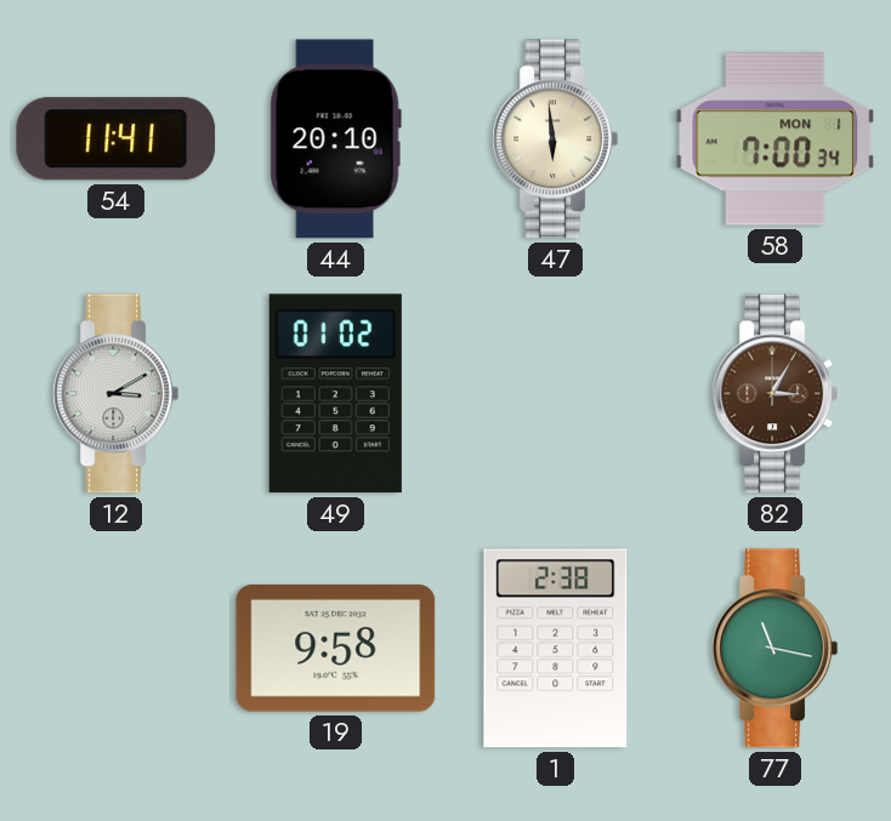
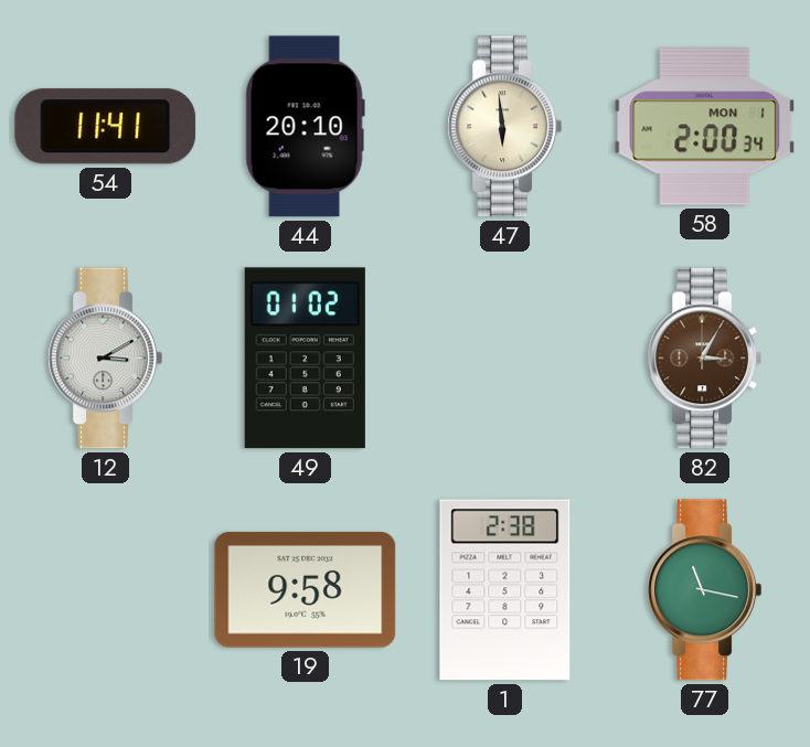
58: 7:00 -> 2:00 (705, 127)
